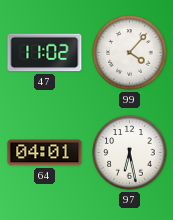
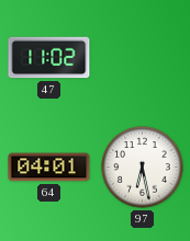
99: 4:07 -> none (130, 53)
